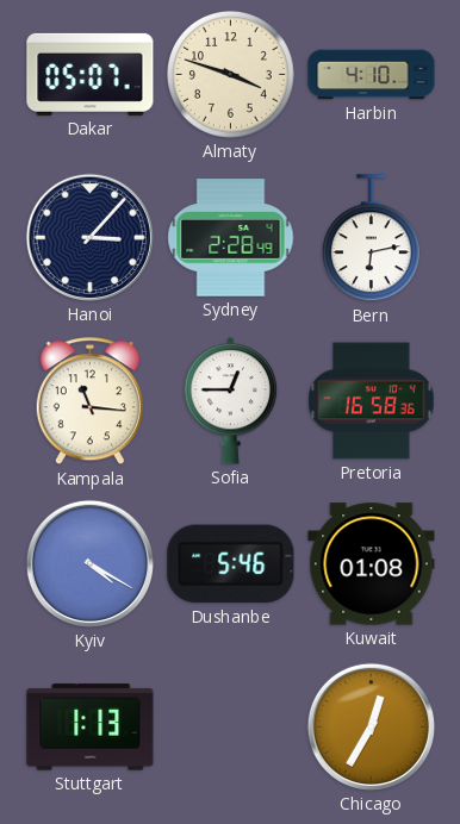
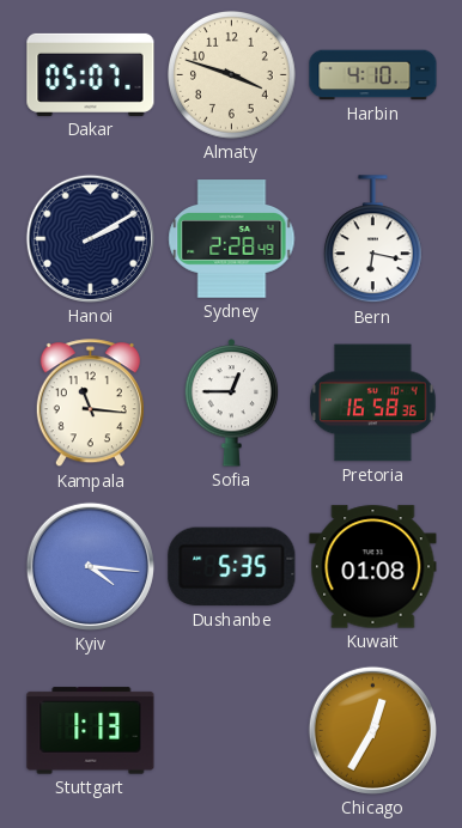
Hanoi: 3:07 -> 2:10 (90, 238)
Bern: 6:13 -> 6:17 (372, 239)
Kyiv: 4:20 -> 4:16 (90, 566)
Dushanbe: 5:46 -> 5:35 (232, 567)
